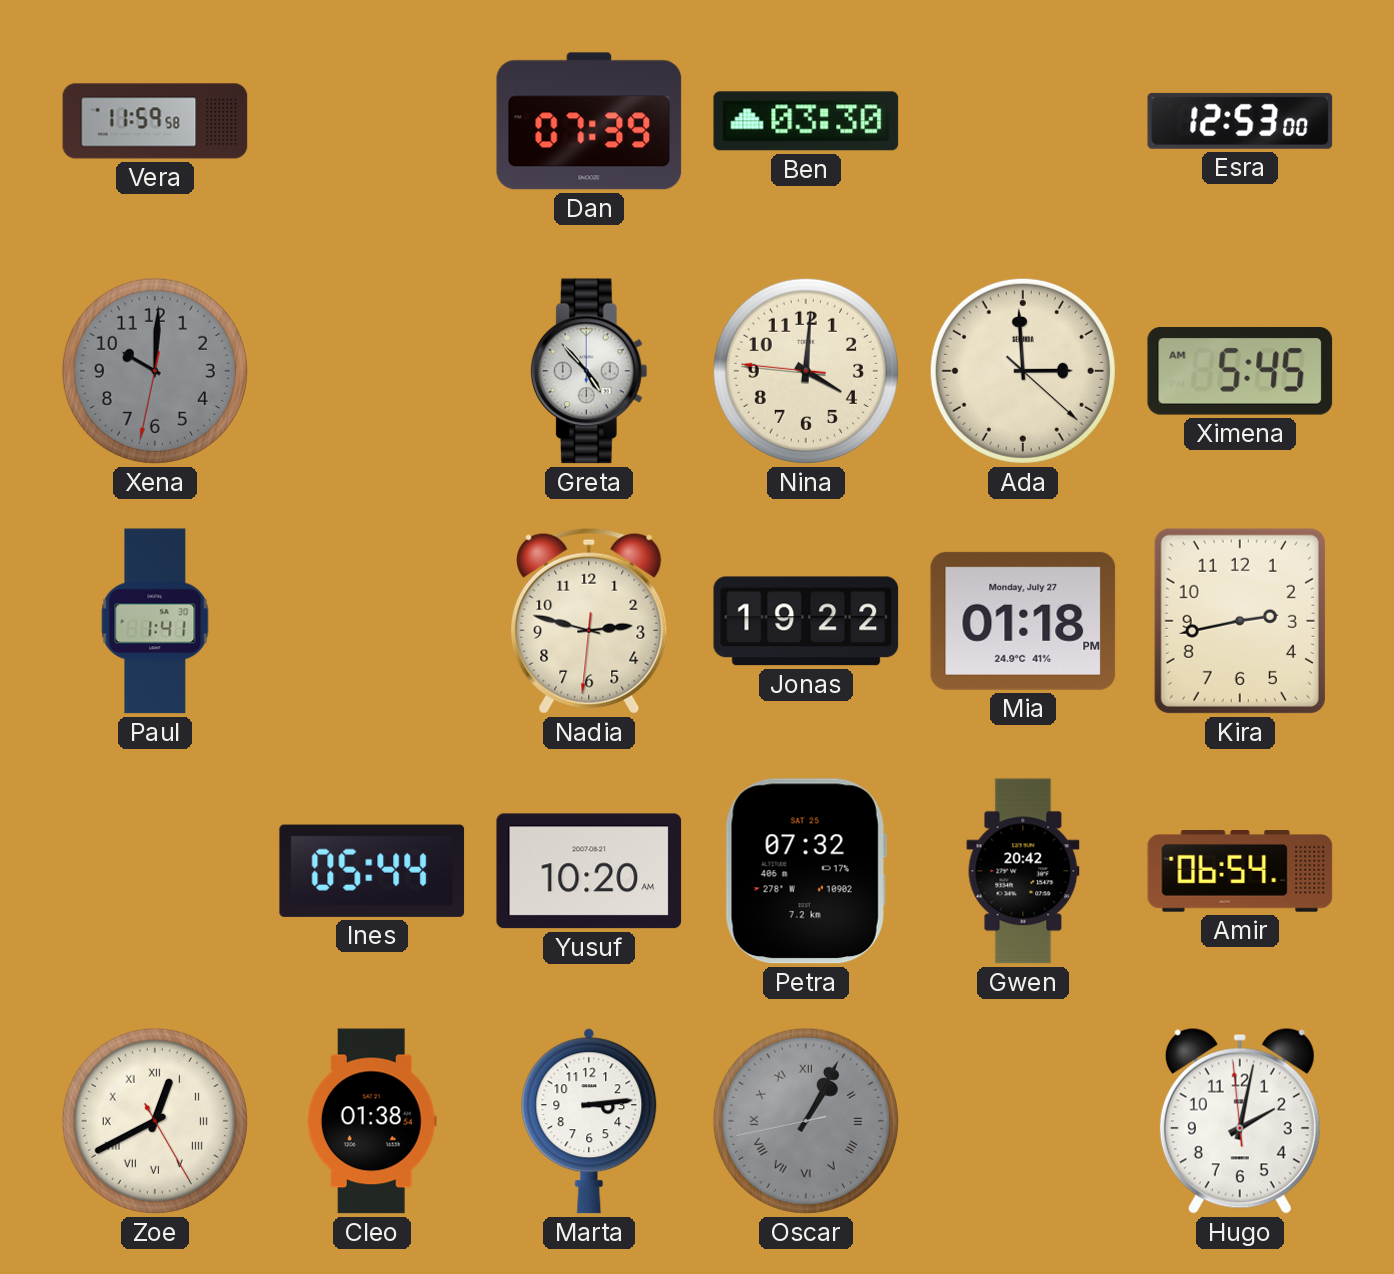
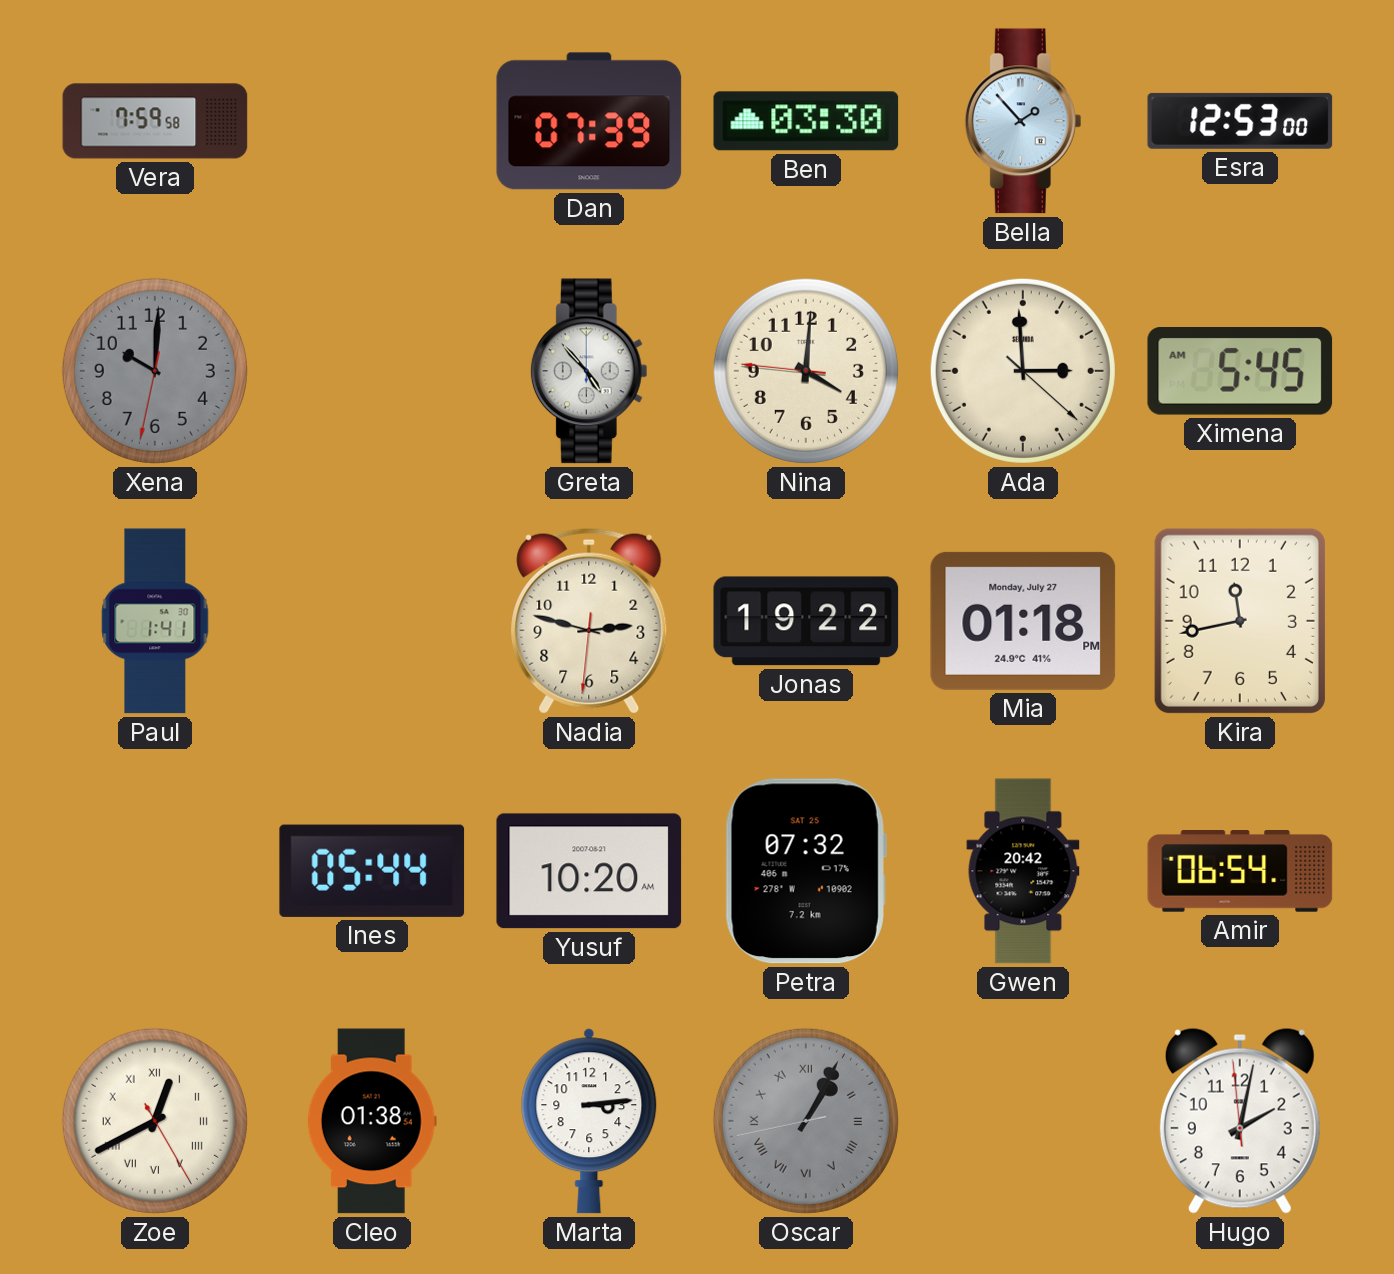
Vera: 11:59 -> 7:59 (155, 121)
Bella: none -> 1:53 (1023, 121)
Kira: 2:43 -> 11:43 (1240, 621)
